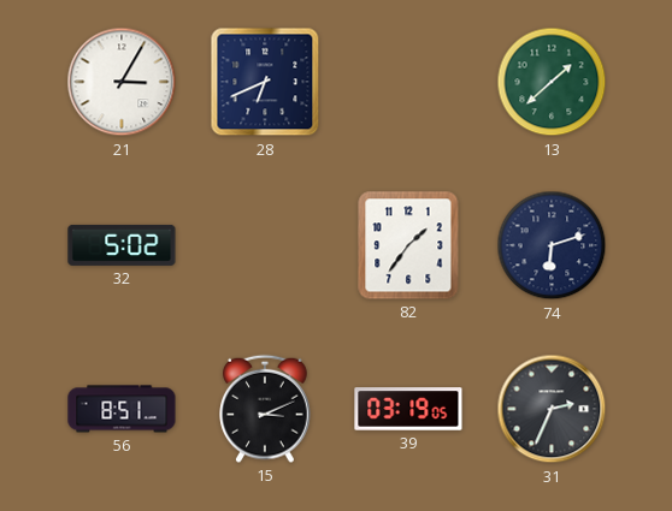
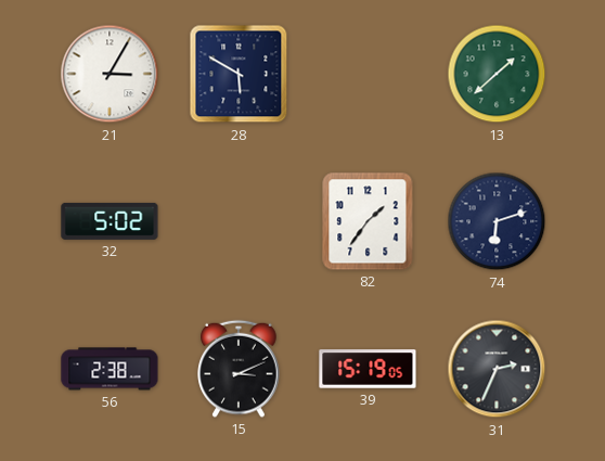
28: 6:41 -> 5:50 (239, 74)
56: 8:51 -> 2:38 (110, 369)
39: 03:19 -> 15:19 (368, 369)
